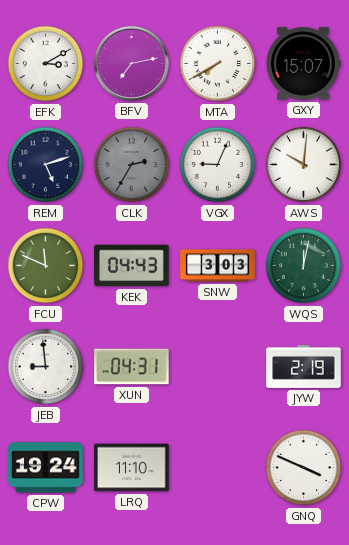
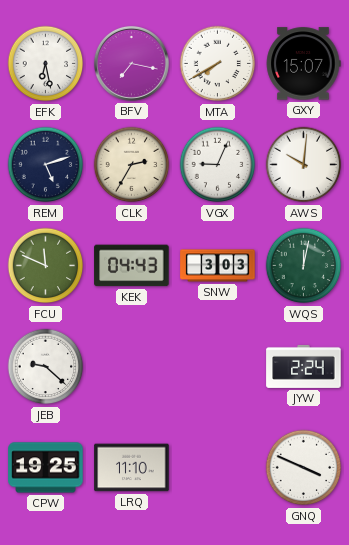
EFK: 3:10 -> 6:28 (46, 64)
BFV: 7:13 -> 7:17 (131, 63)
CLK dial: grey -> cream (132, 165)
JEB: 8:59 -> 9:22 (46, 367)
XUN: 04:31 -> none (132, 367)
JYW: 2:19 -> 2:24 (304, 366)
CPW: 19:24 -> 19:25 (46, 468)
